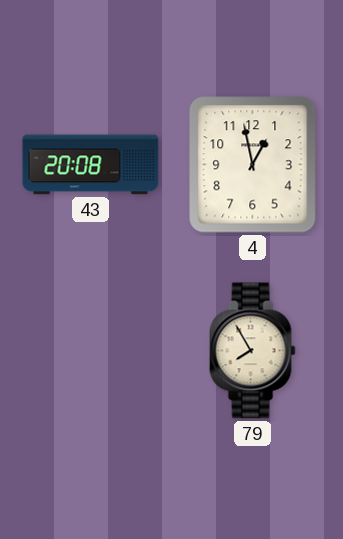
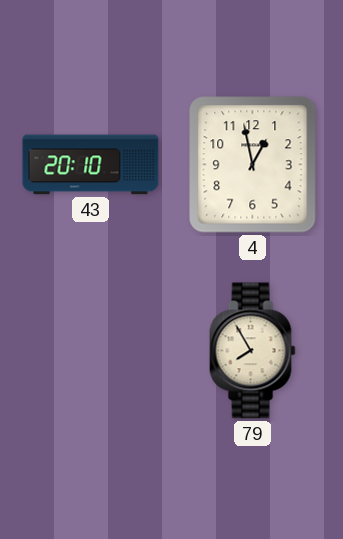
43: 20:08 -> 20:10 (91, 165)
